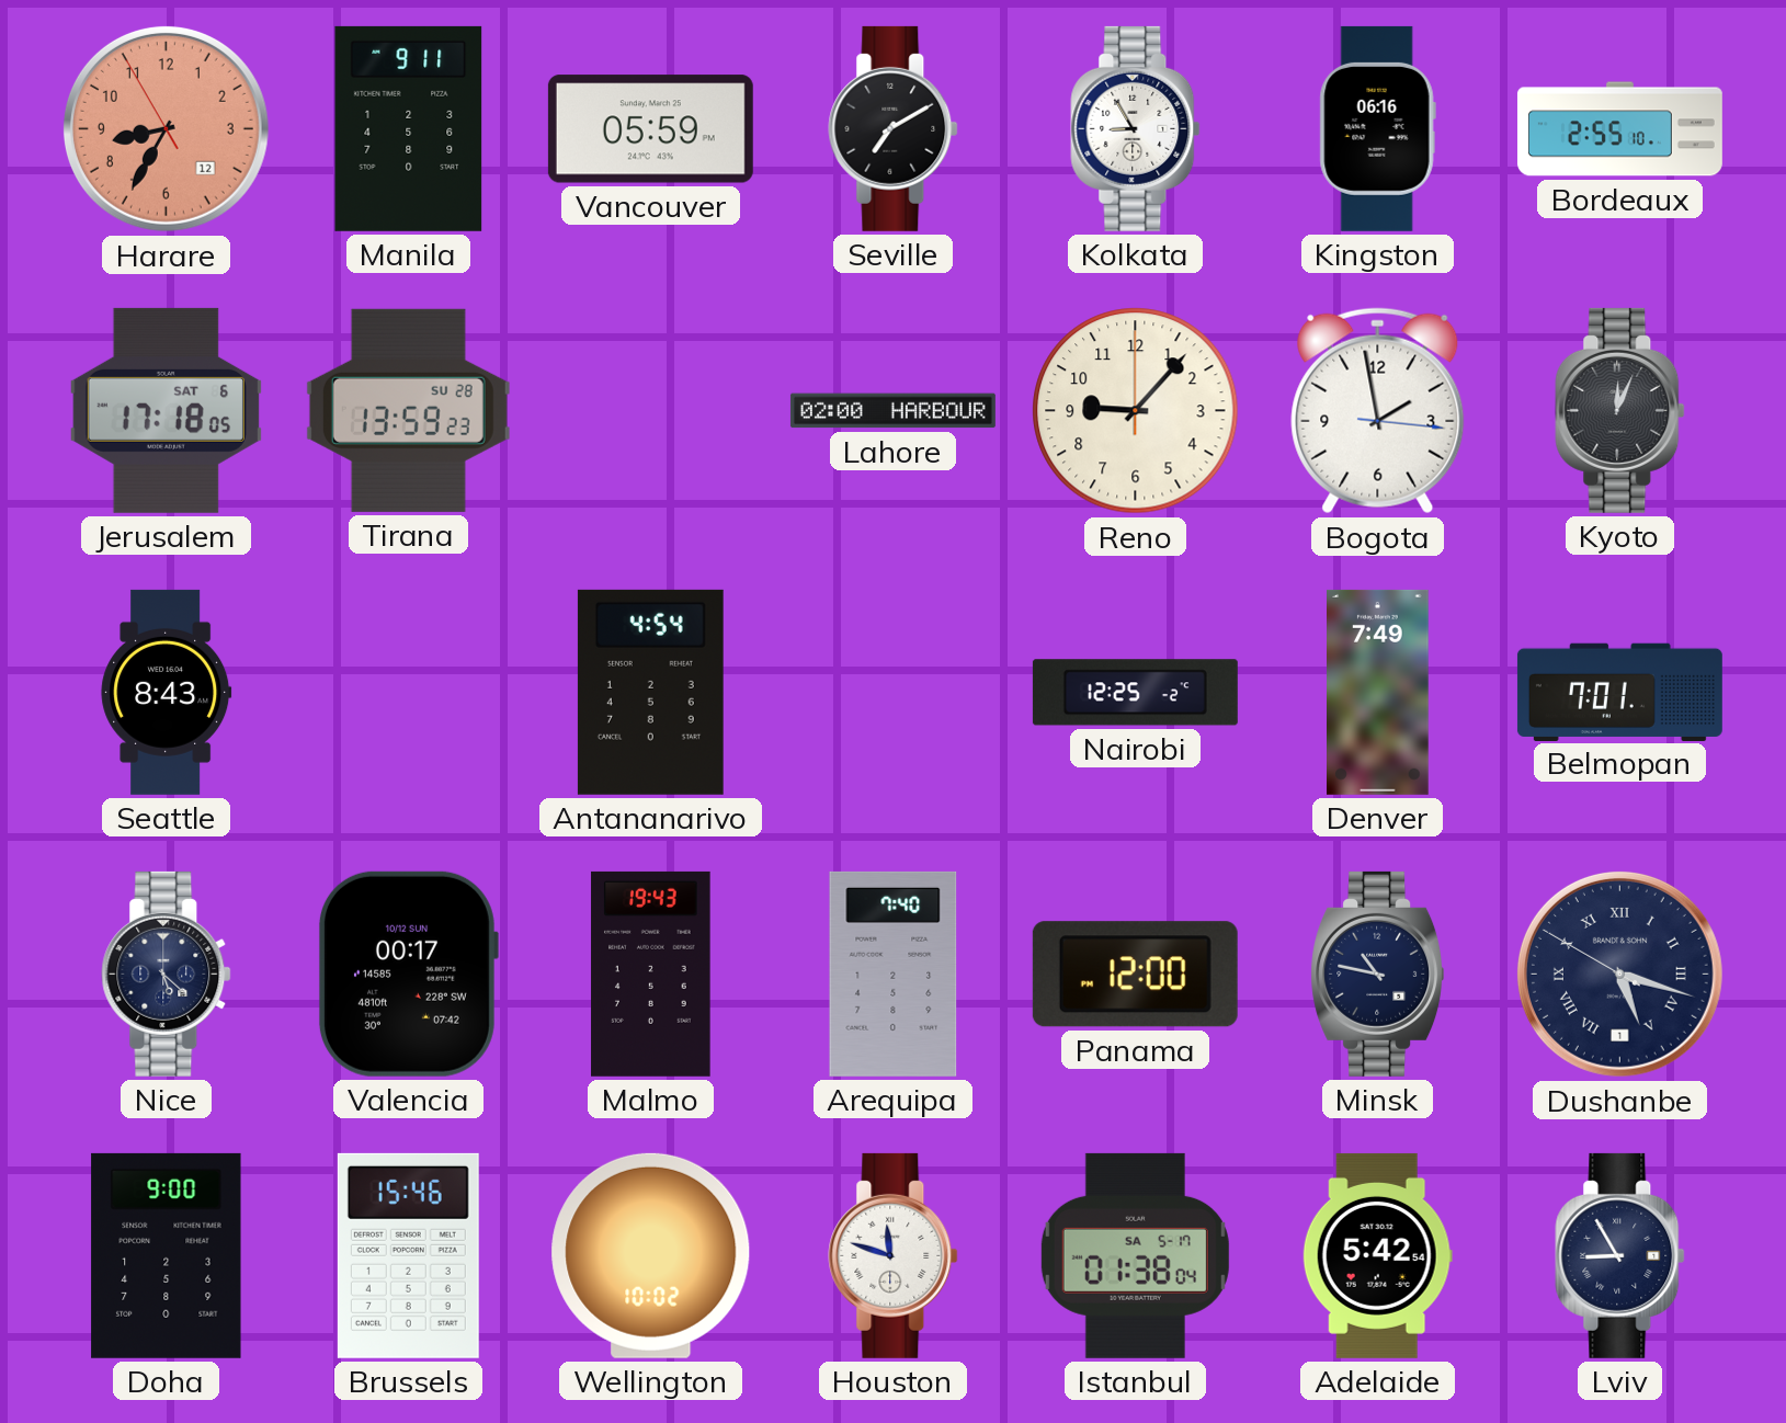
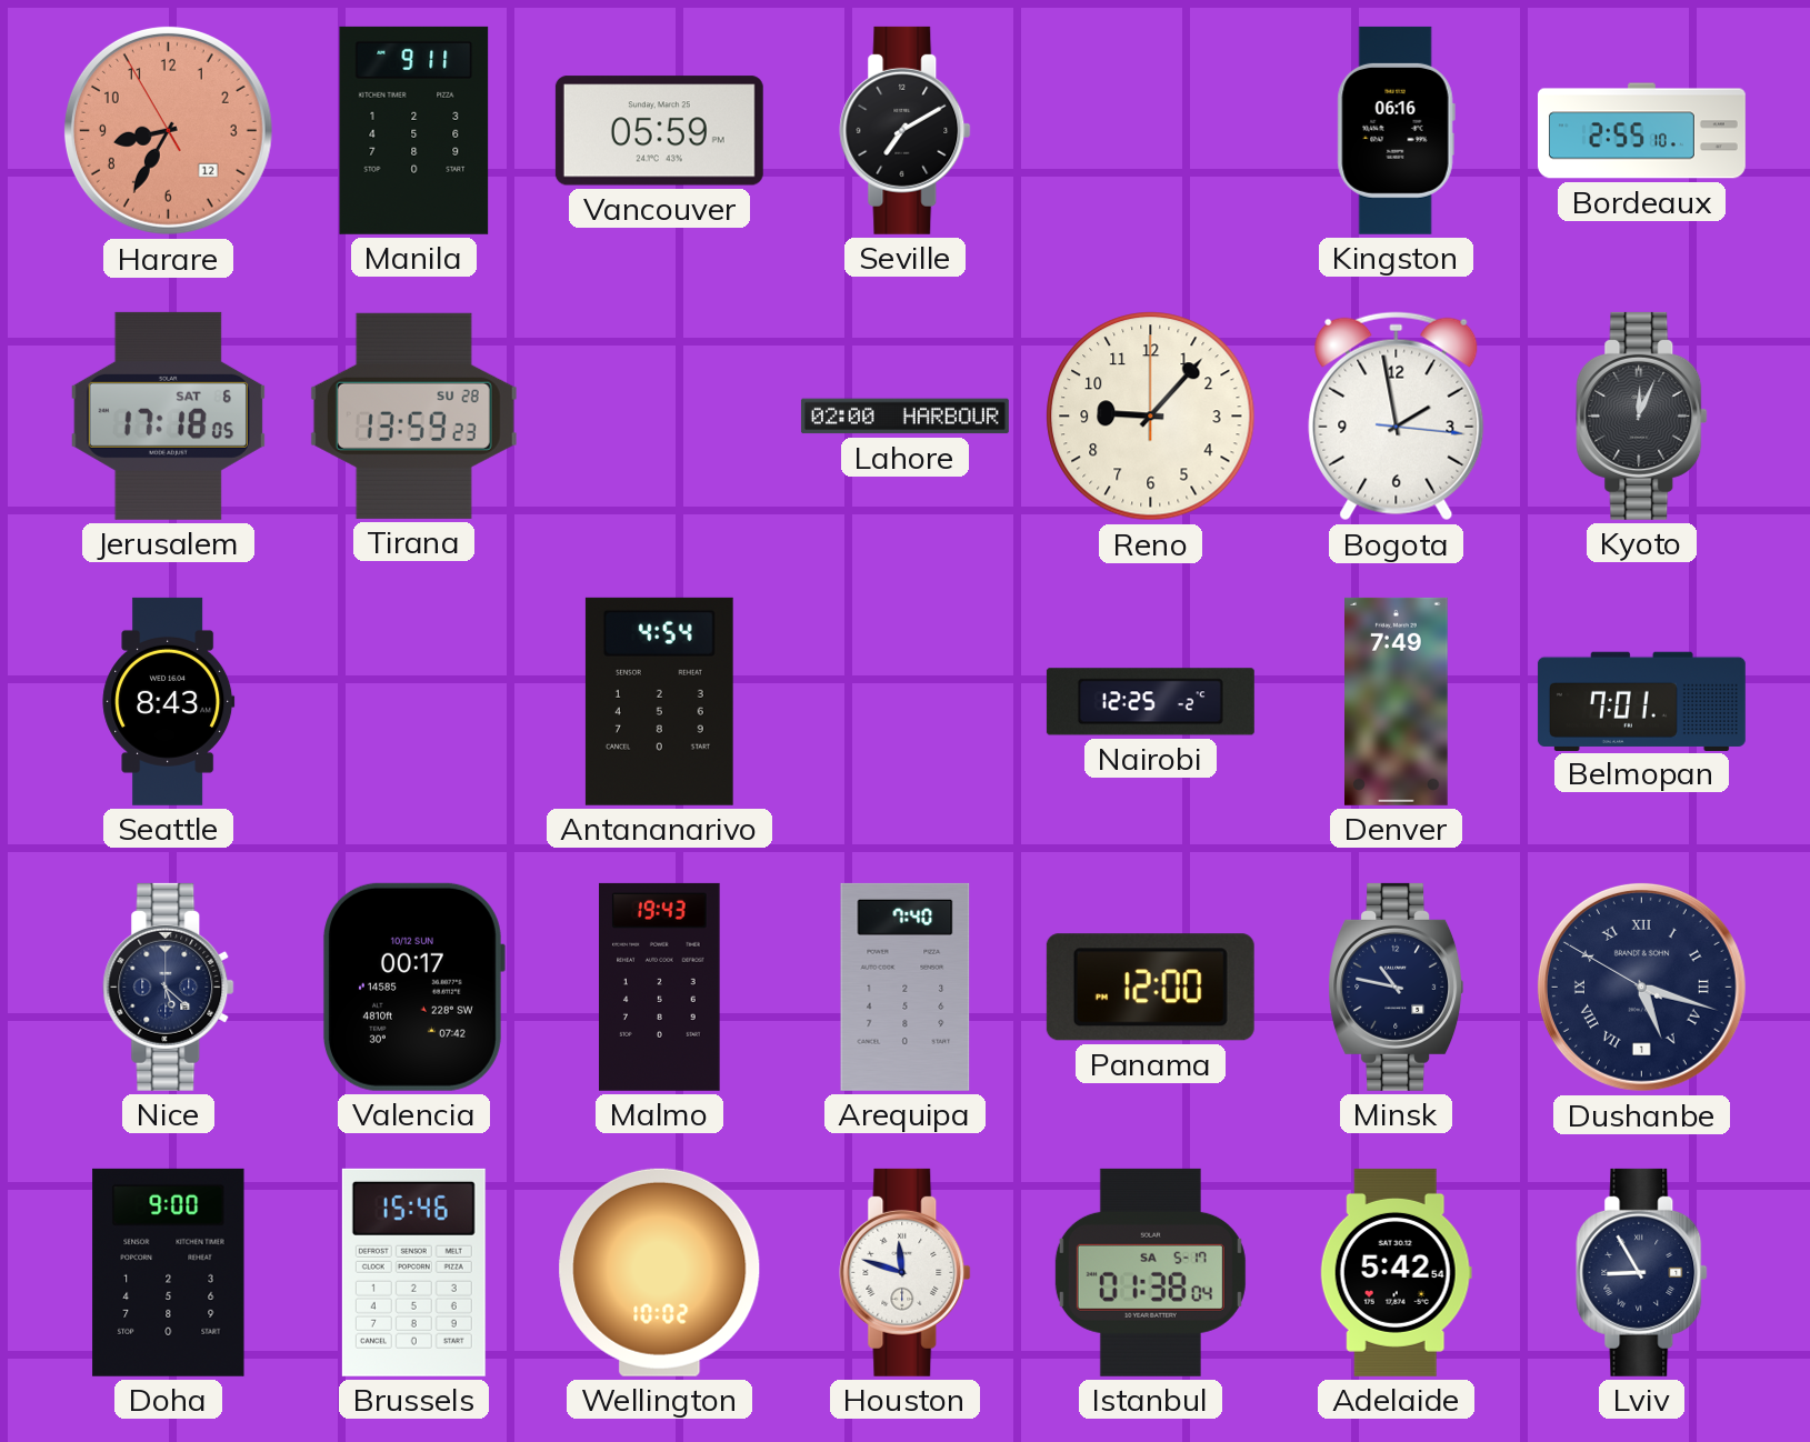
Kolkata: 8:55 -> none (1136, 128)
